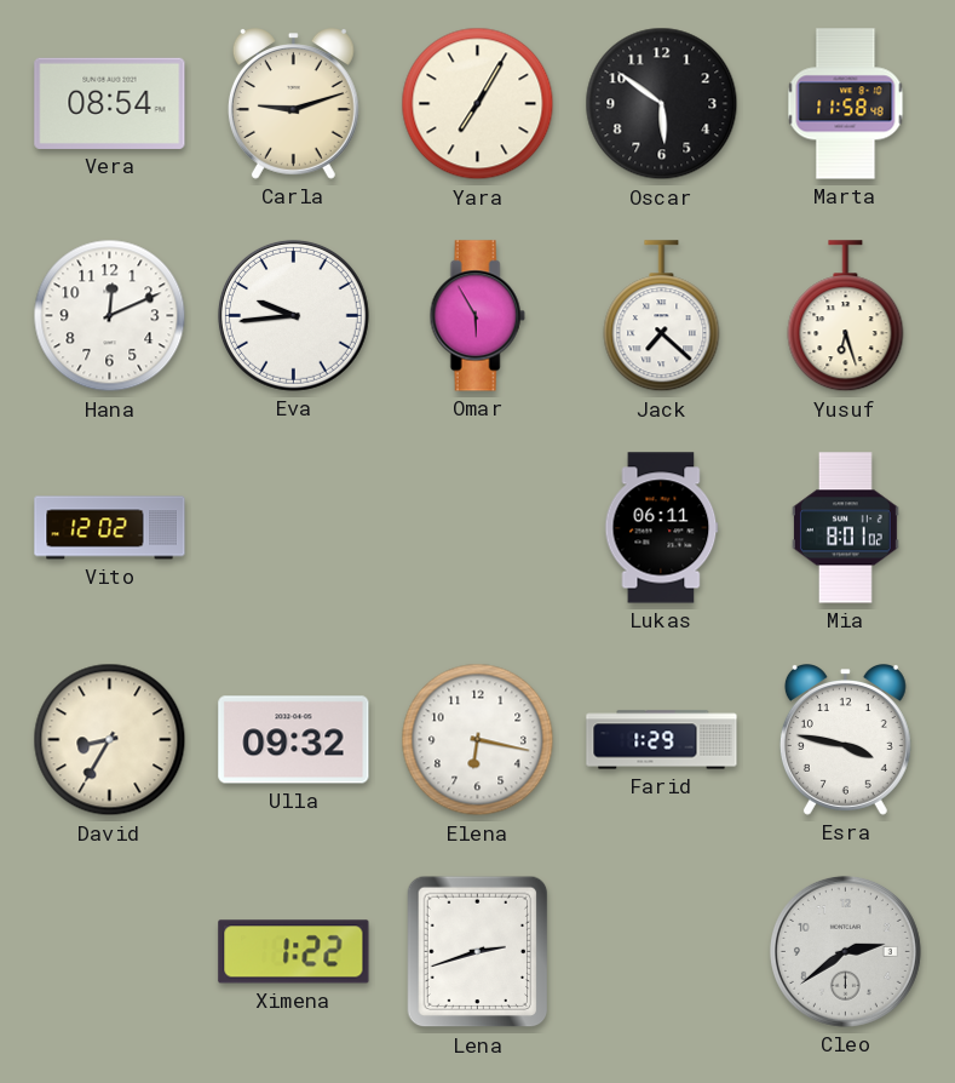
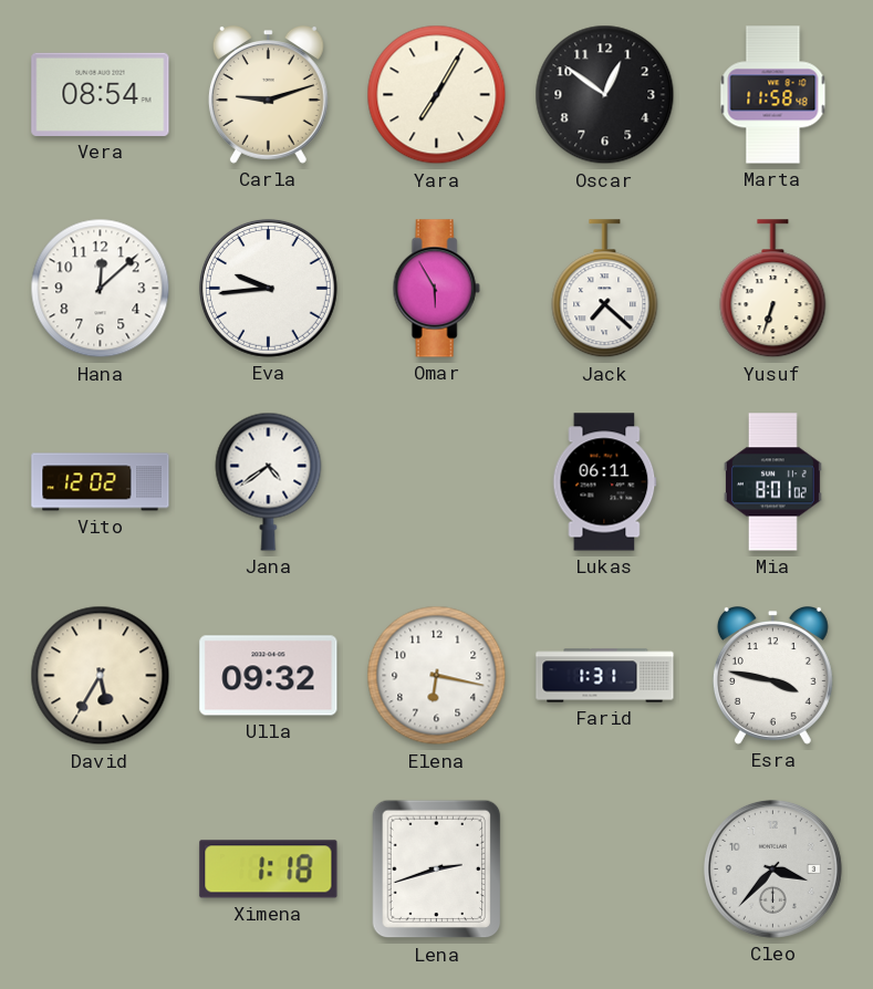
Oscar: 5:51 -> 12:51 (605, 95)
Hana: 12:11 -> 12:08 (101, 289)
Yusuf: 6:27 -> 6:33 (773, 289)
Jana: none -> 4:39 (269, 481)
David: 8:35 -> 5:35 (101, 676)
Farid: 1:29 -> 1:31 (605, 676)
Ximena: 1:22 -> 1:18 (269, 870)
Cleo: 2:39 -> 3:37 (772, 868)
